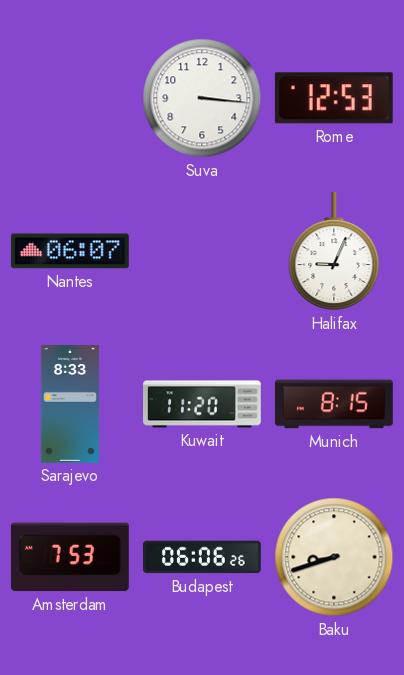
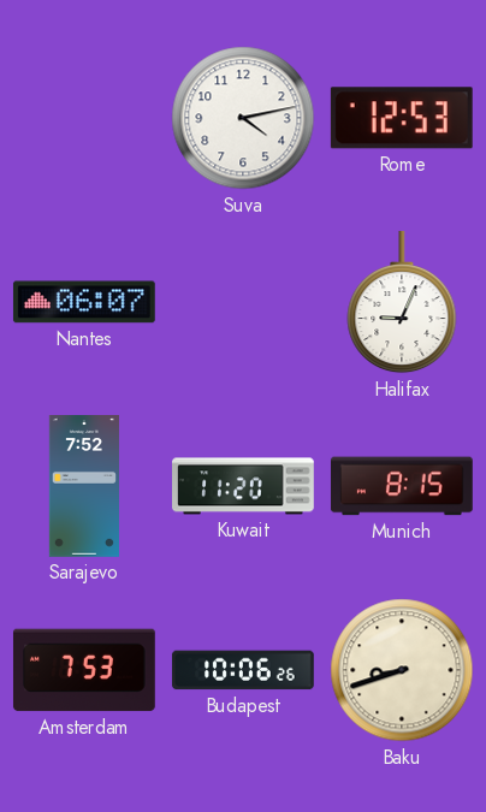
Suva: 3:16 -> 4:13 (243, 118)
Sarajevo: 8:33 -> 7:52 (84, 487)
Budapest: 06:06 -> 10:06 (243, 670)
